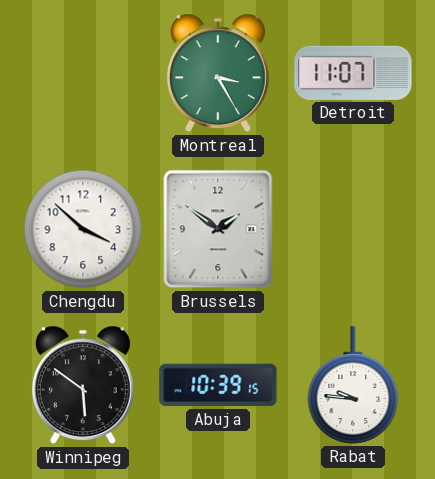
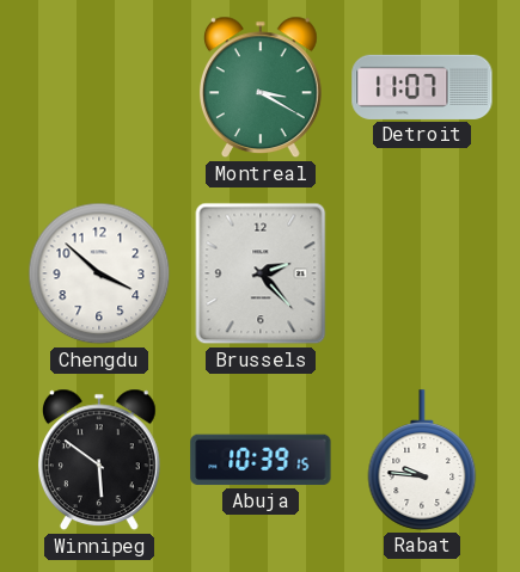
Montreal: 3:25 -> 3:20 (261, 87)
Brussels: 1:51 -> 2:23 (261, 273)
